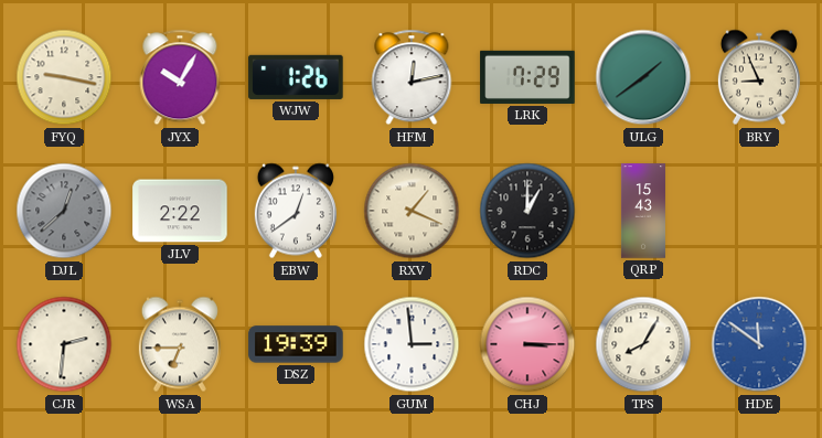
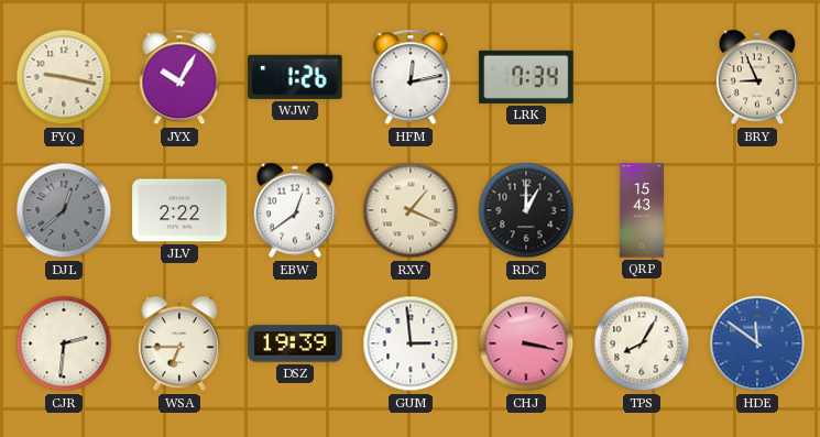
LRK: 7:29 -> 7:34 (526, 77)
ULG: 1:39 -> none (643, 77)
CHJ: 3:15 -> 3:17 (526, 343)
